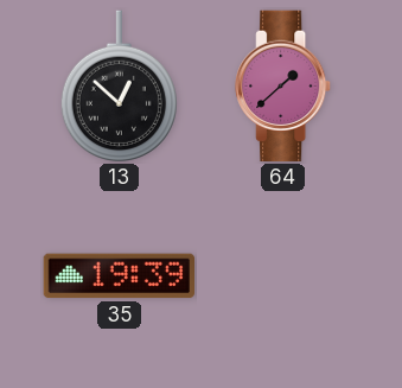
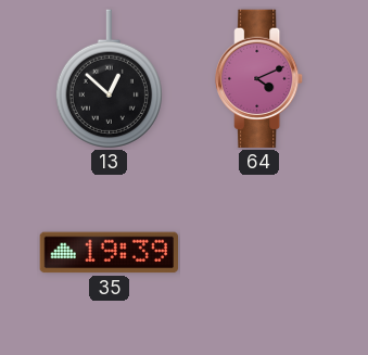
64: 1:38 -> 4:11 (259, 79)
